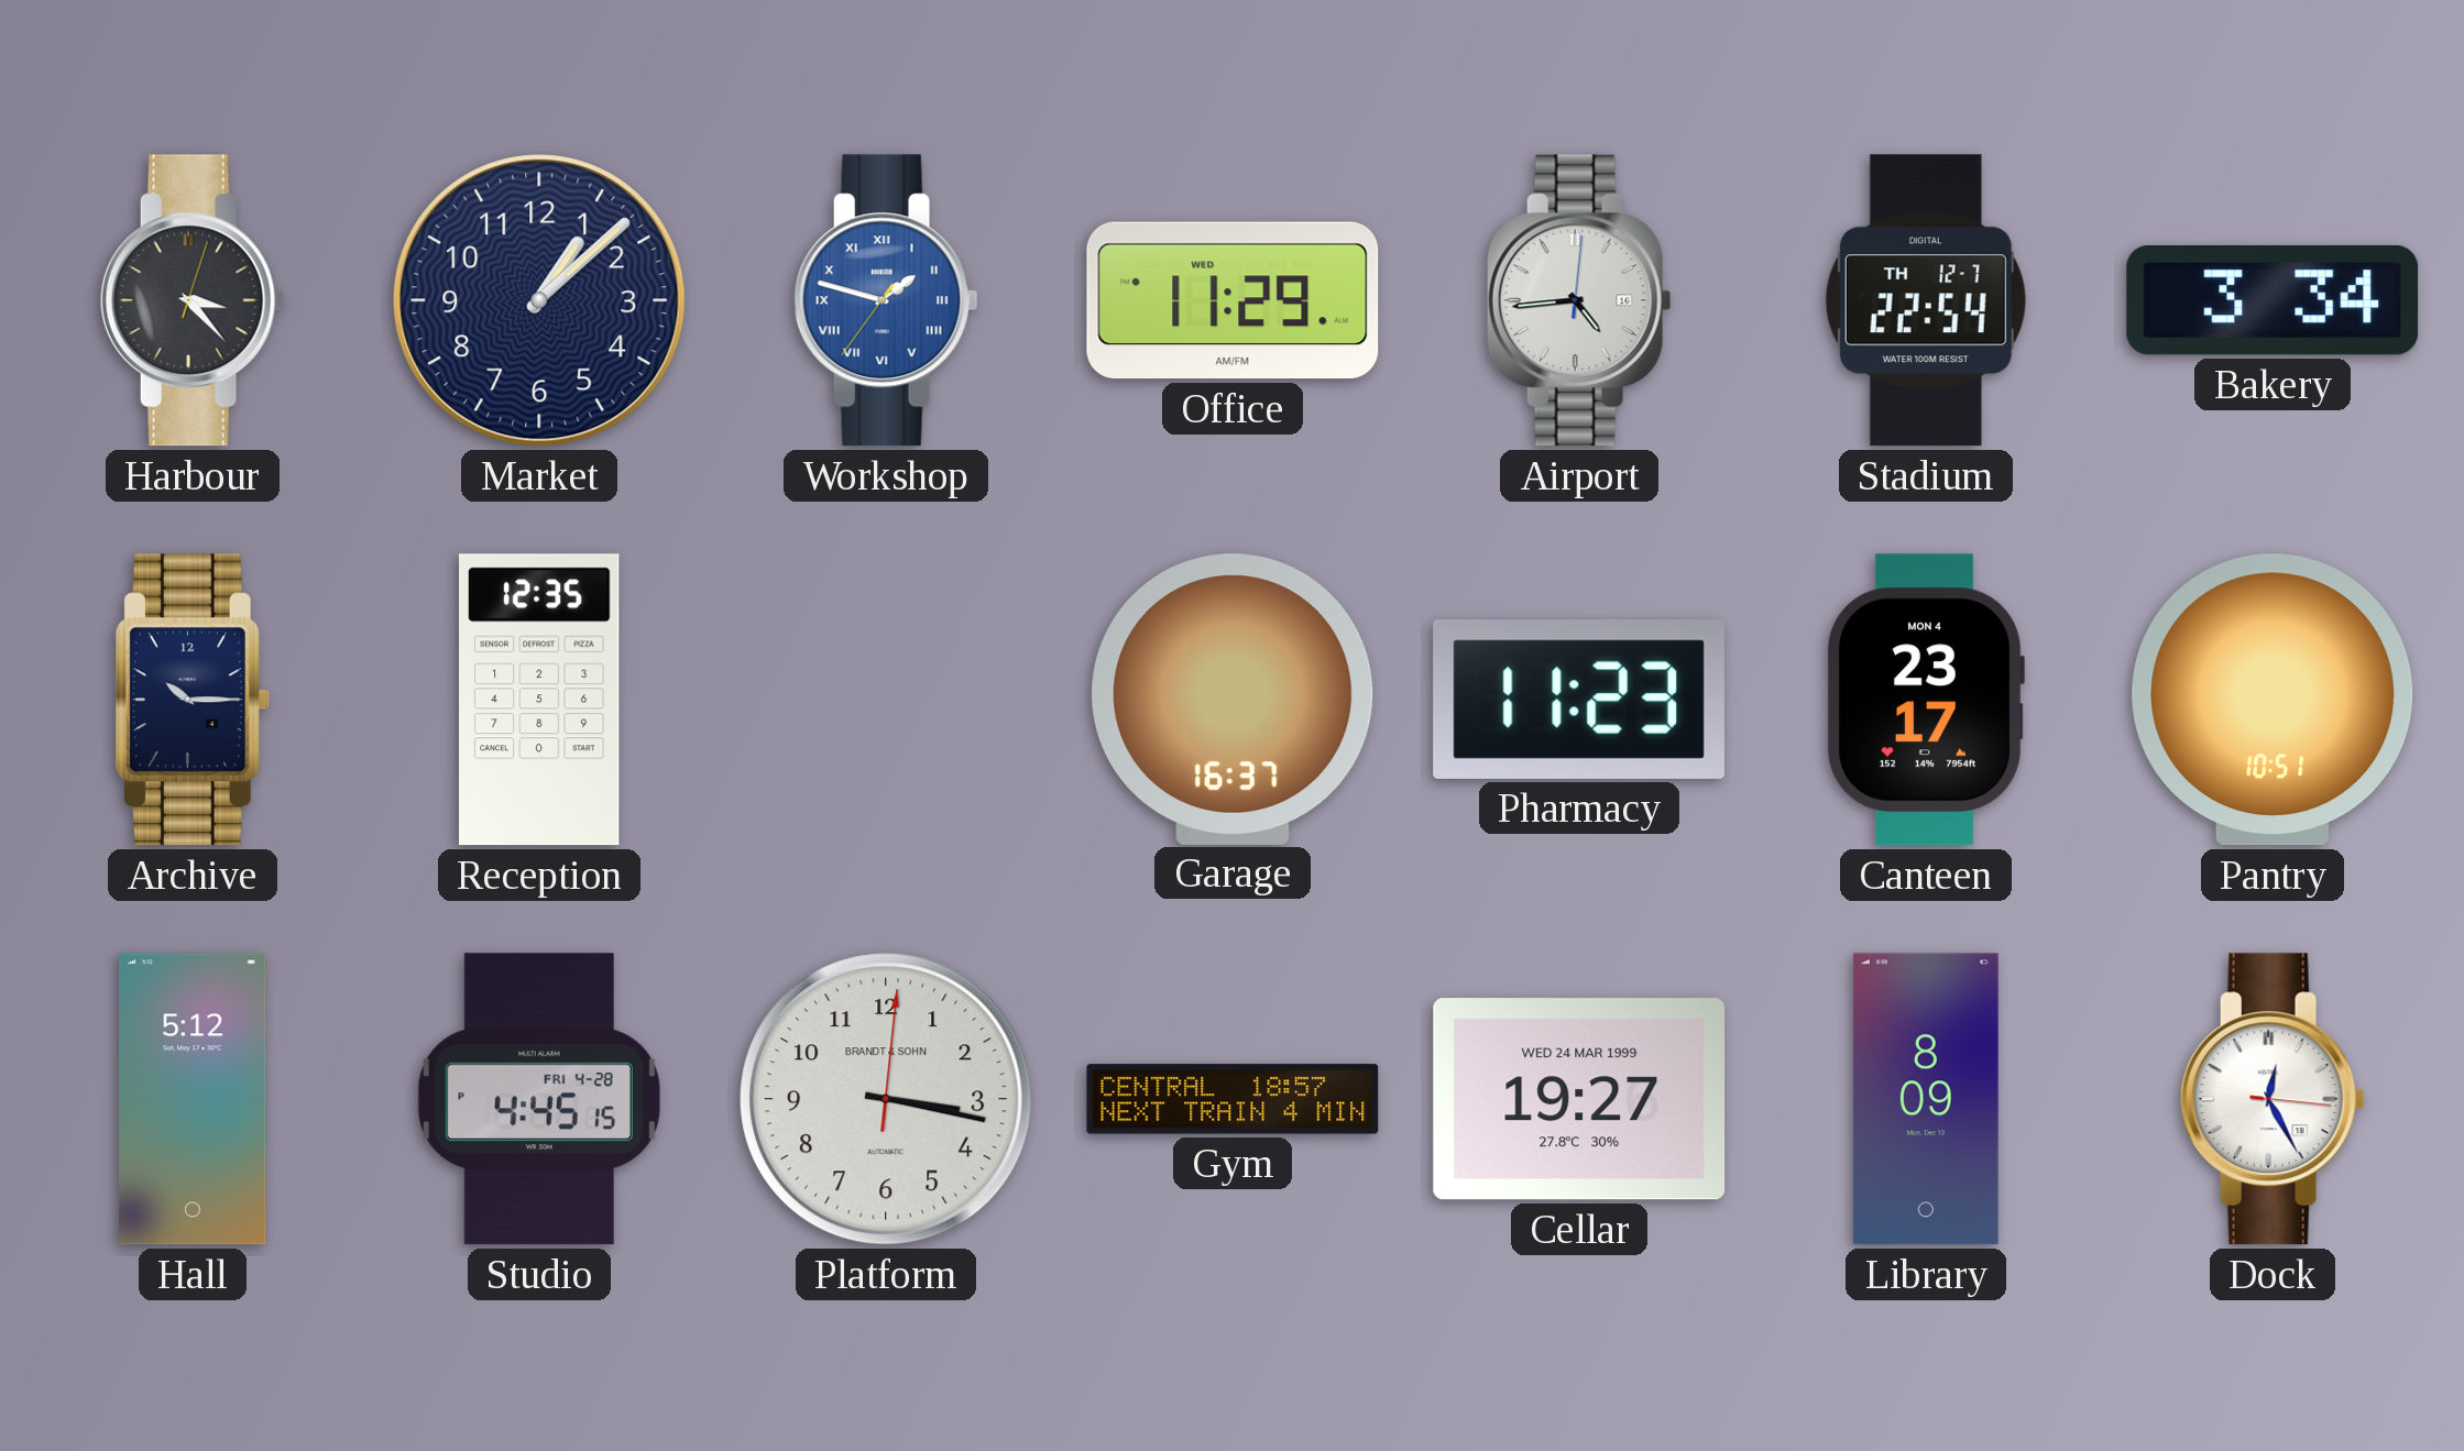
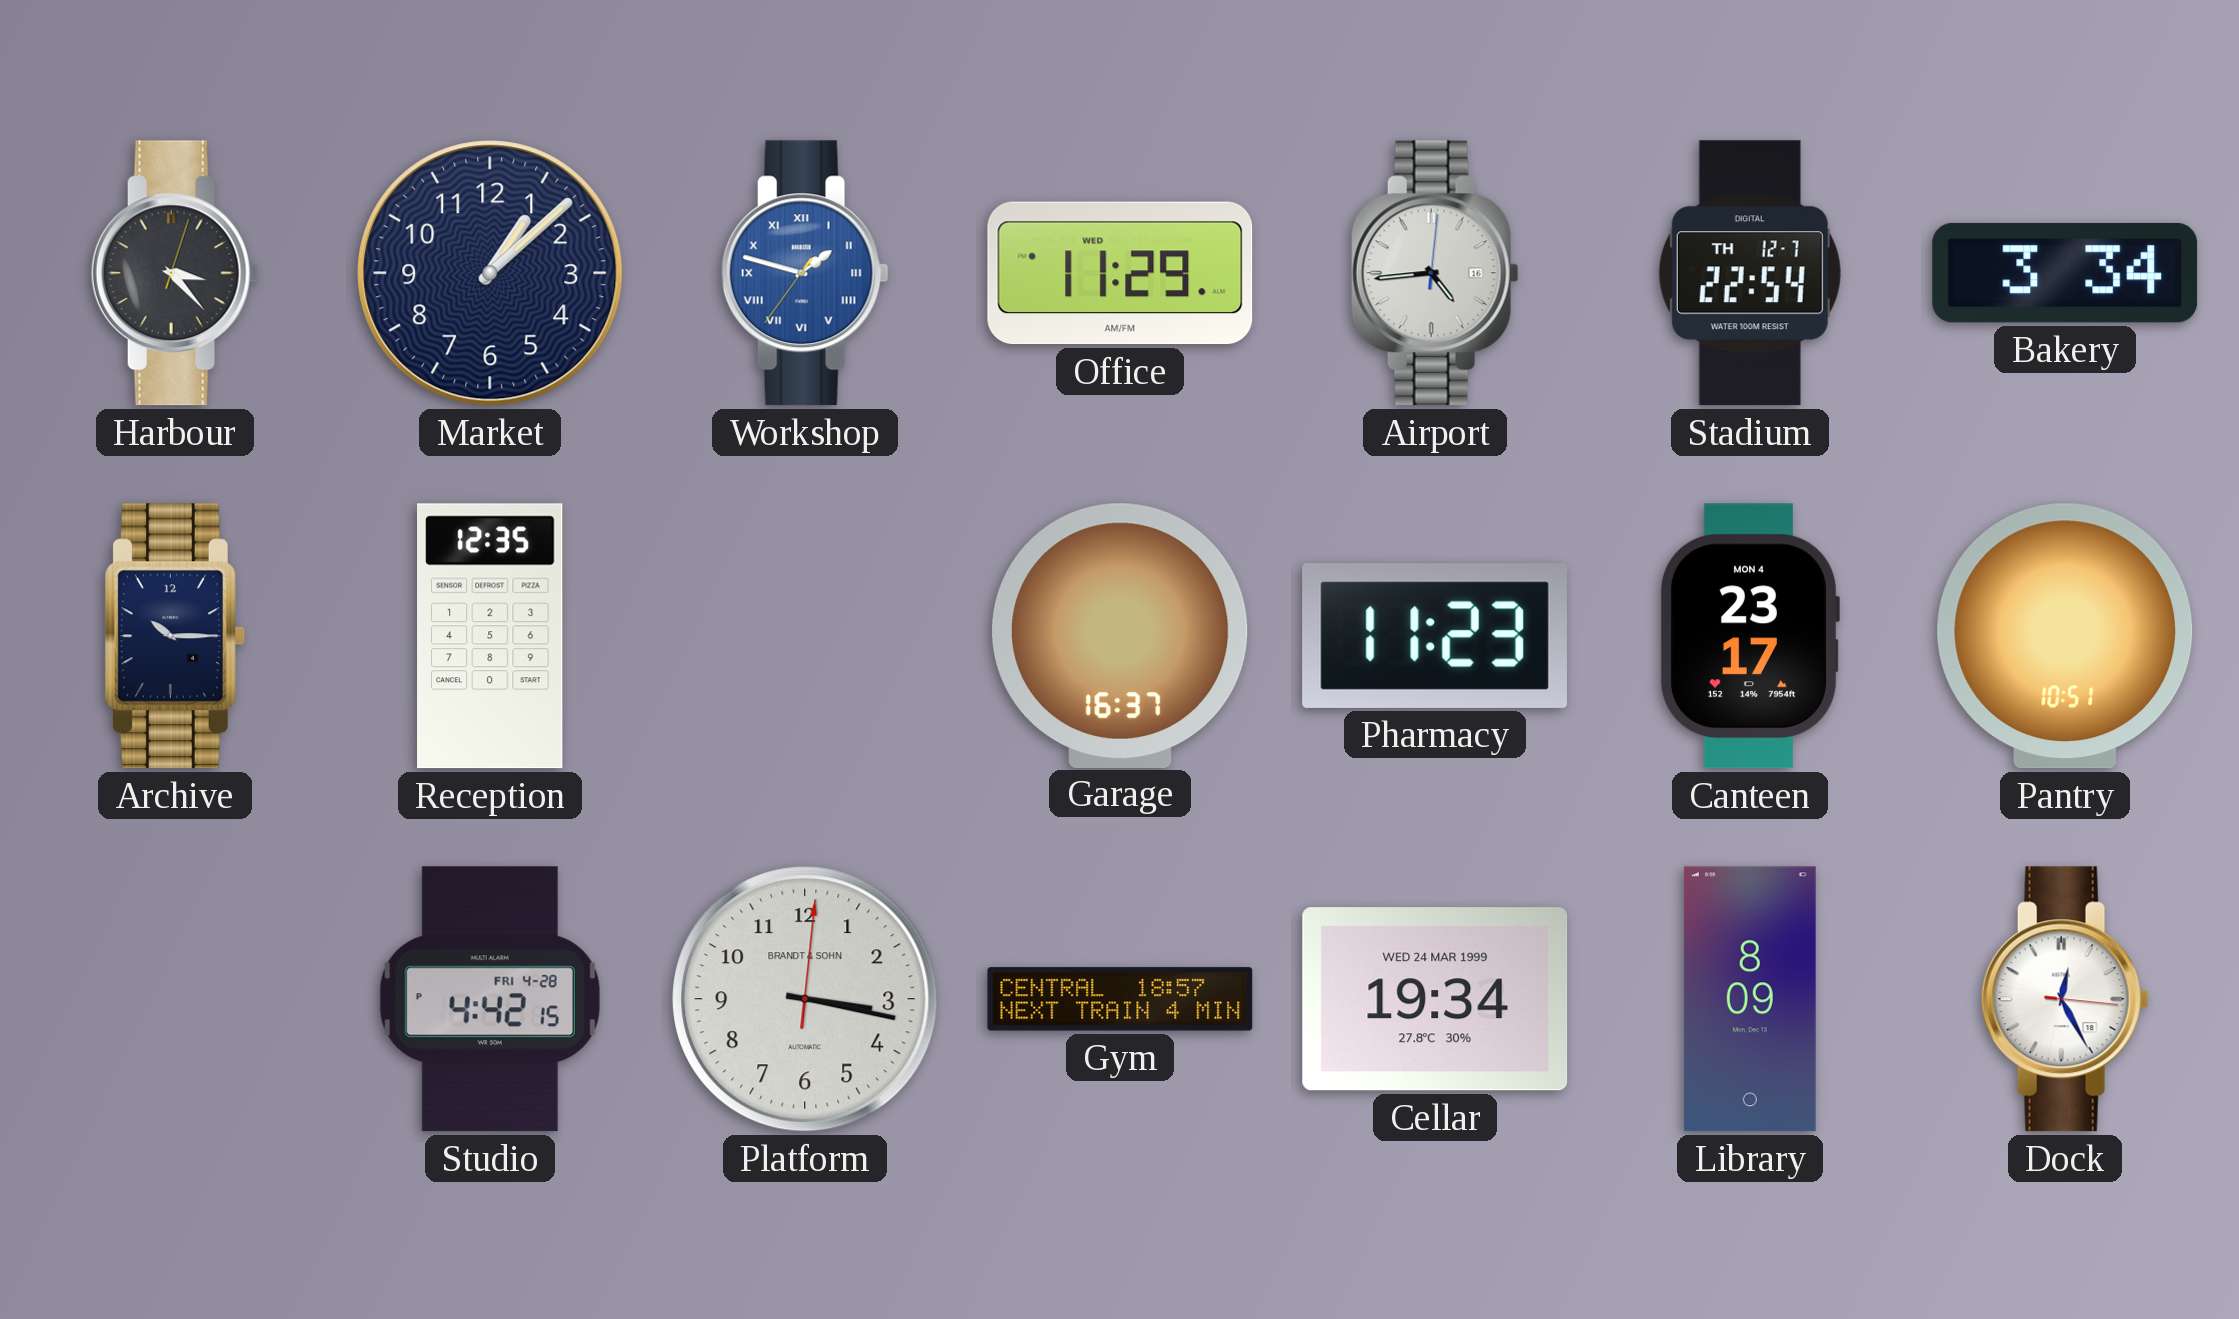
Hall: 5:12 -> none (193, 1099)
Studio: 4:45 -> 4:42 (490, 999)
Cellar: 19:27 -> 19:34 (1435, 999)
